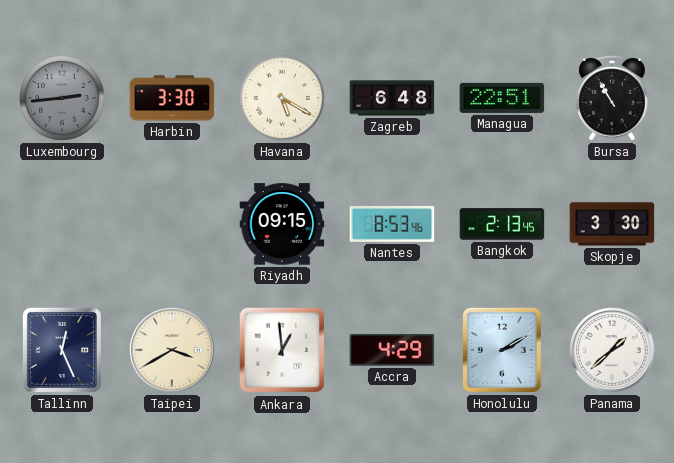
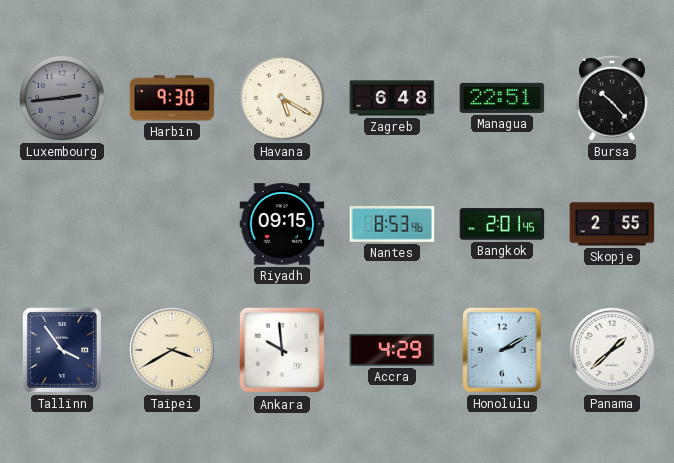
Harbin: 3:30 -> 9:30 (172, 98)
Bursa: 10:55 -> 10:23 (612, 98)
Bangkok: 2:13 -> 2:01 (502, 224)
Skopje: 3:30 -> 2:55 (612, 224)
Tallinn: 12:26 -> 3:54 (62, 350)
Ankara: 12:59 -> 9:59 (282, 350)
